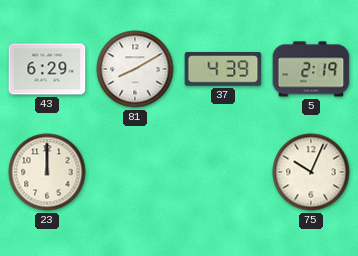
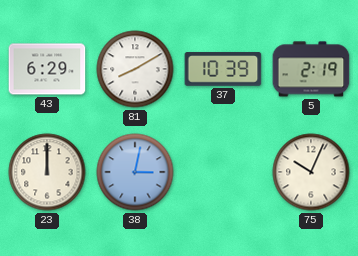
37: 4:39 -> 10:39 (223, 69)
38: none -> 3:02 (135, 172)
